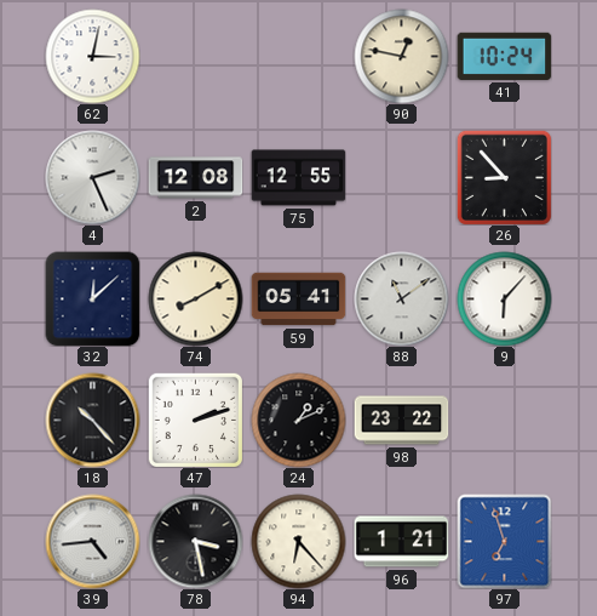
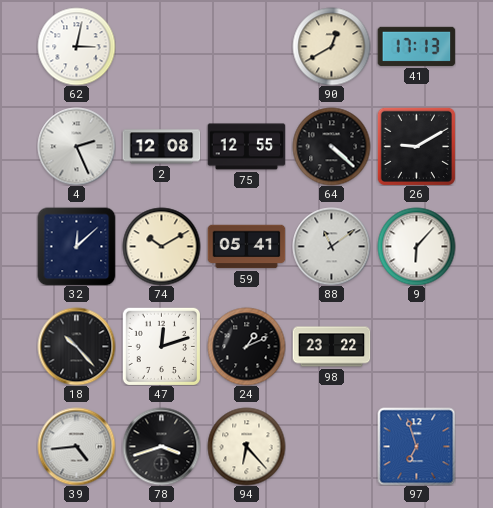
90: 12:47 -> 12:40 (331, 46)
41: 10:24 -> 17:13 (416, 46)
64: none -> 4:22 (331, 146)
26: 8:53 -> 9:10 (416, 146)
74: 8:10 -> 10:10 (161, 246)
47: 2:12 -> 12:12 (161, 346)
78: 3:28 -> 3:42 (161, 446)
96: 1:21 -> none (401, 542)
